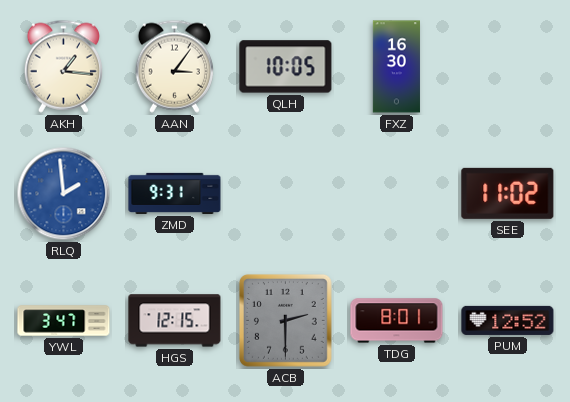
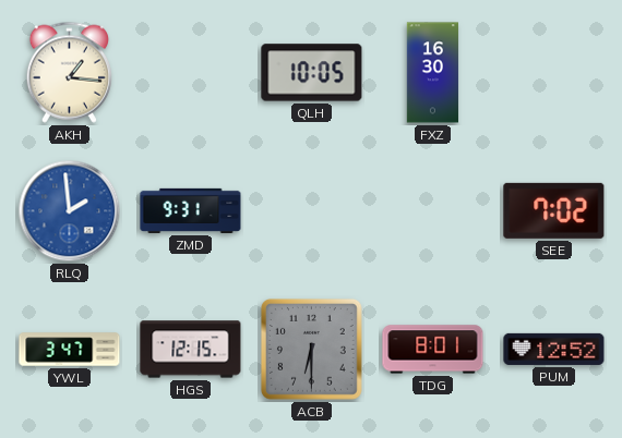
AAN: 3:06 -> none (174, 66)
SEE: 11:02 -> 7:02 (554, 210)
ACB: 2:30 -> 6:30 (311, 349)
